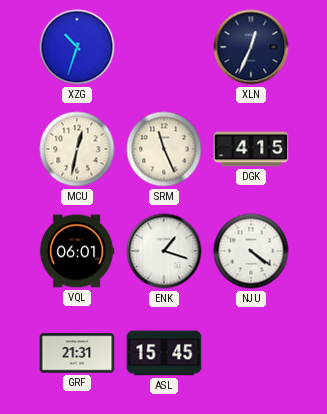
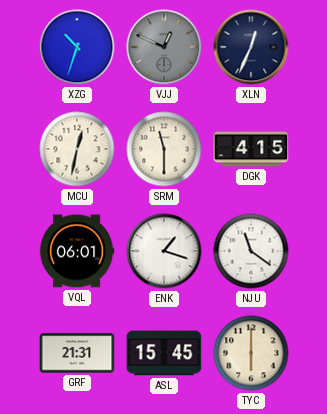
VJJ: none -> 12:49 (164, 47)
SRM: 11:26 -> 11:30 (164, 149)
NJU: 4:21 -> 11:21 (251, 251)
TYC: none -> 6:00 (251, 353)
